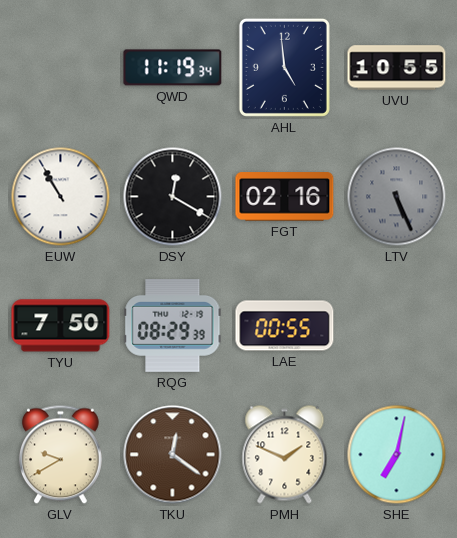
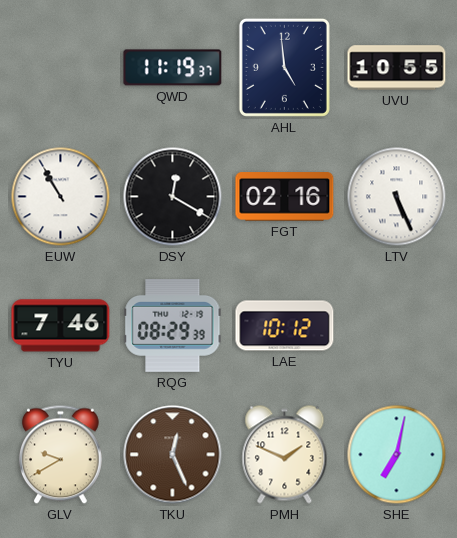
QWD: 11:19:34 -> 11:19:37 (173, 68)
LTV dial: grey -> white (397, 197)
TYU: 7:50 -> 7:46 (61, 326)
LAE: 00:55 -> 10:12 (285, 326)
TKU: 12:21 -> 12:26 (173, 455)
